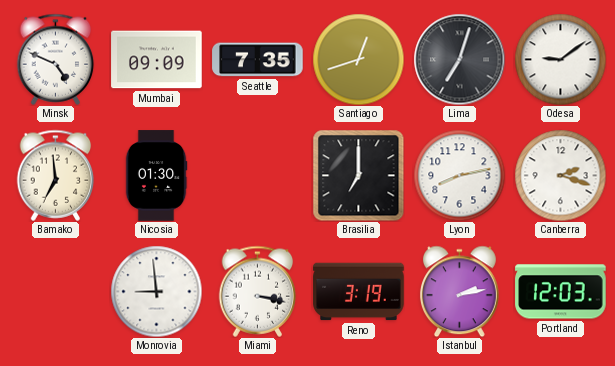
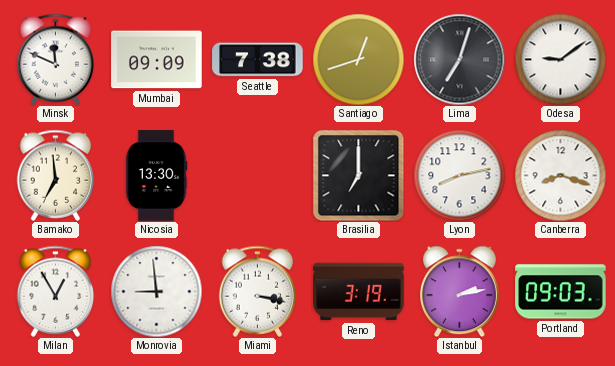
Minsk: 4:49 -> 11:49 (56, 59)
Seattle: 7:35 -> 7:38 (258, 60)
Nicosia: 01:30 -> 13:30 (156, 176)
Canberra: 2:18 -> 8:18 (560, 175)
Milan: none -> 12:55 (56, 291)
Portland: 12:03 -> 09:03 (561, 292)
